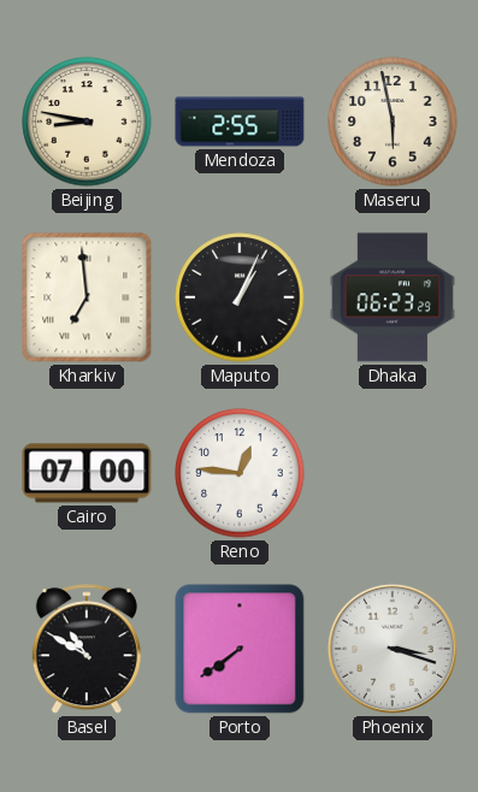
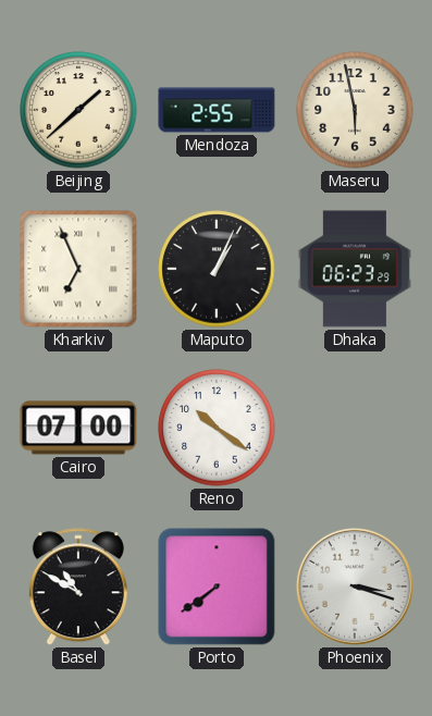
Beijing: 8:47 -> 1:38 (78, 110)
Kharkiv: 6:59 -> 6:56 (78, 269)
Reno: 12:46 -> 10:21 (217, 428)
